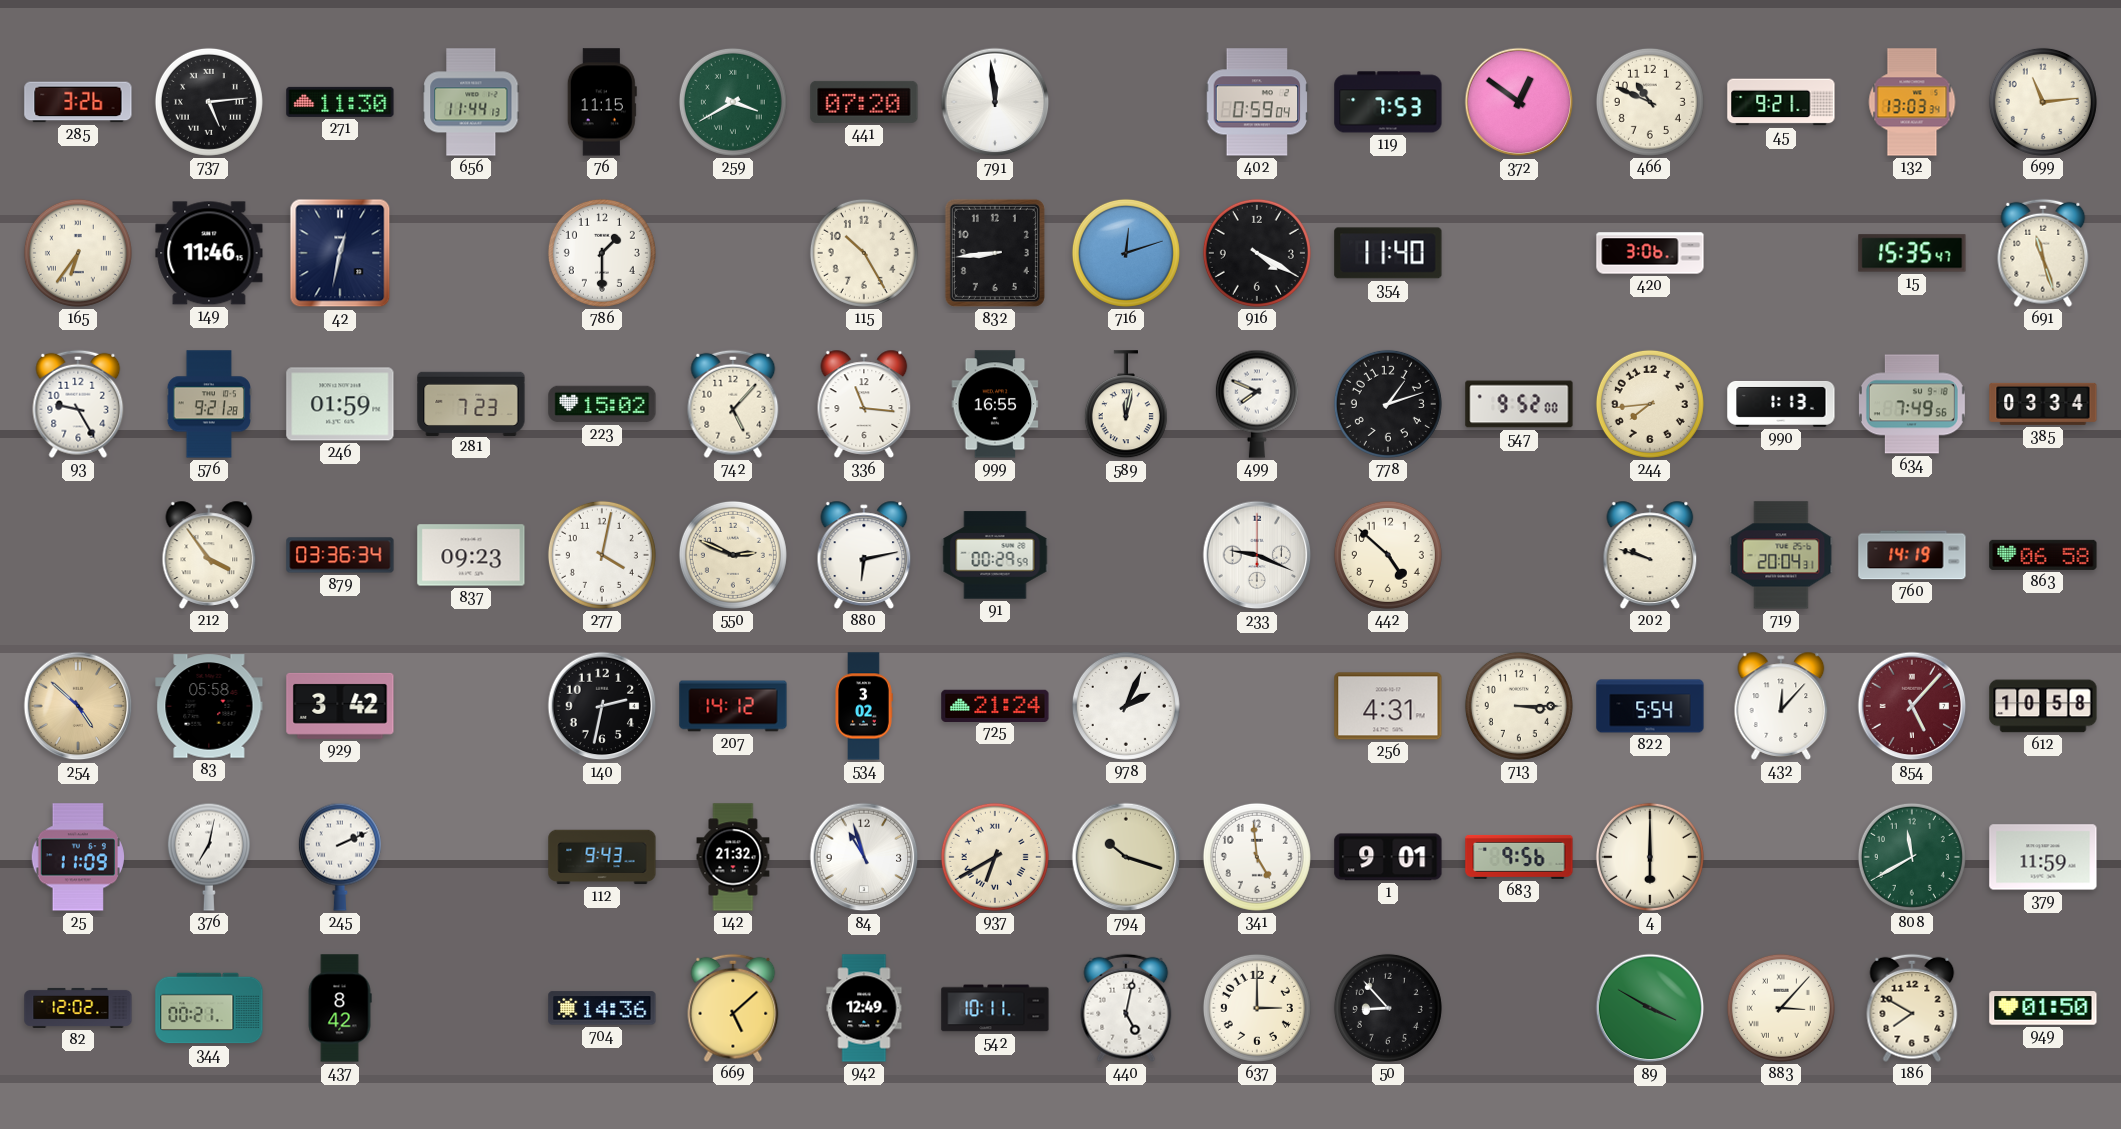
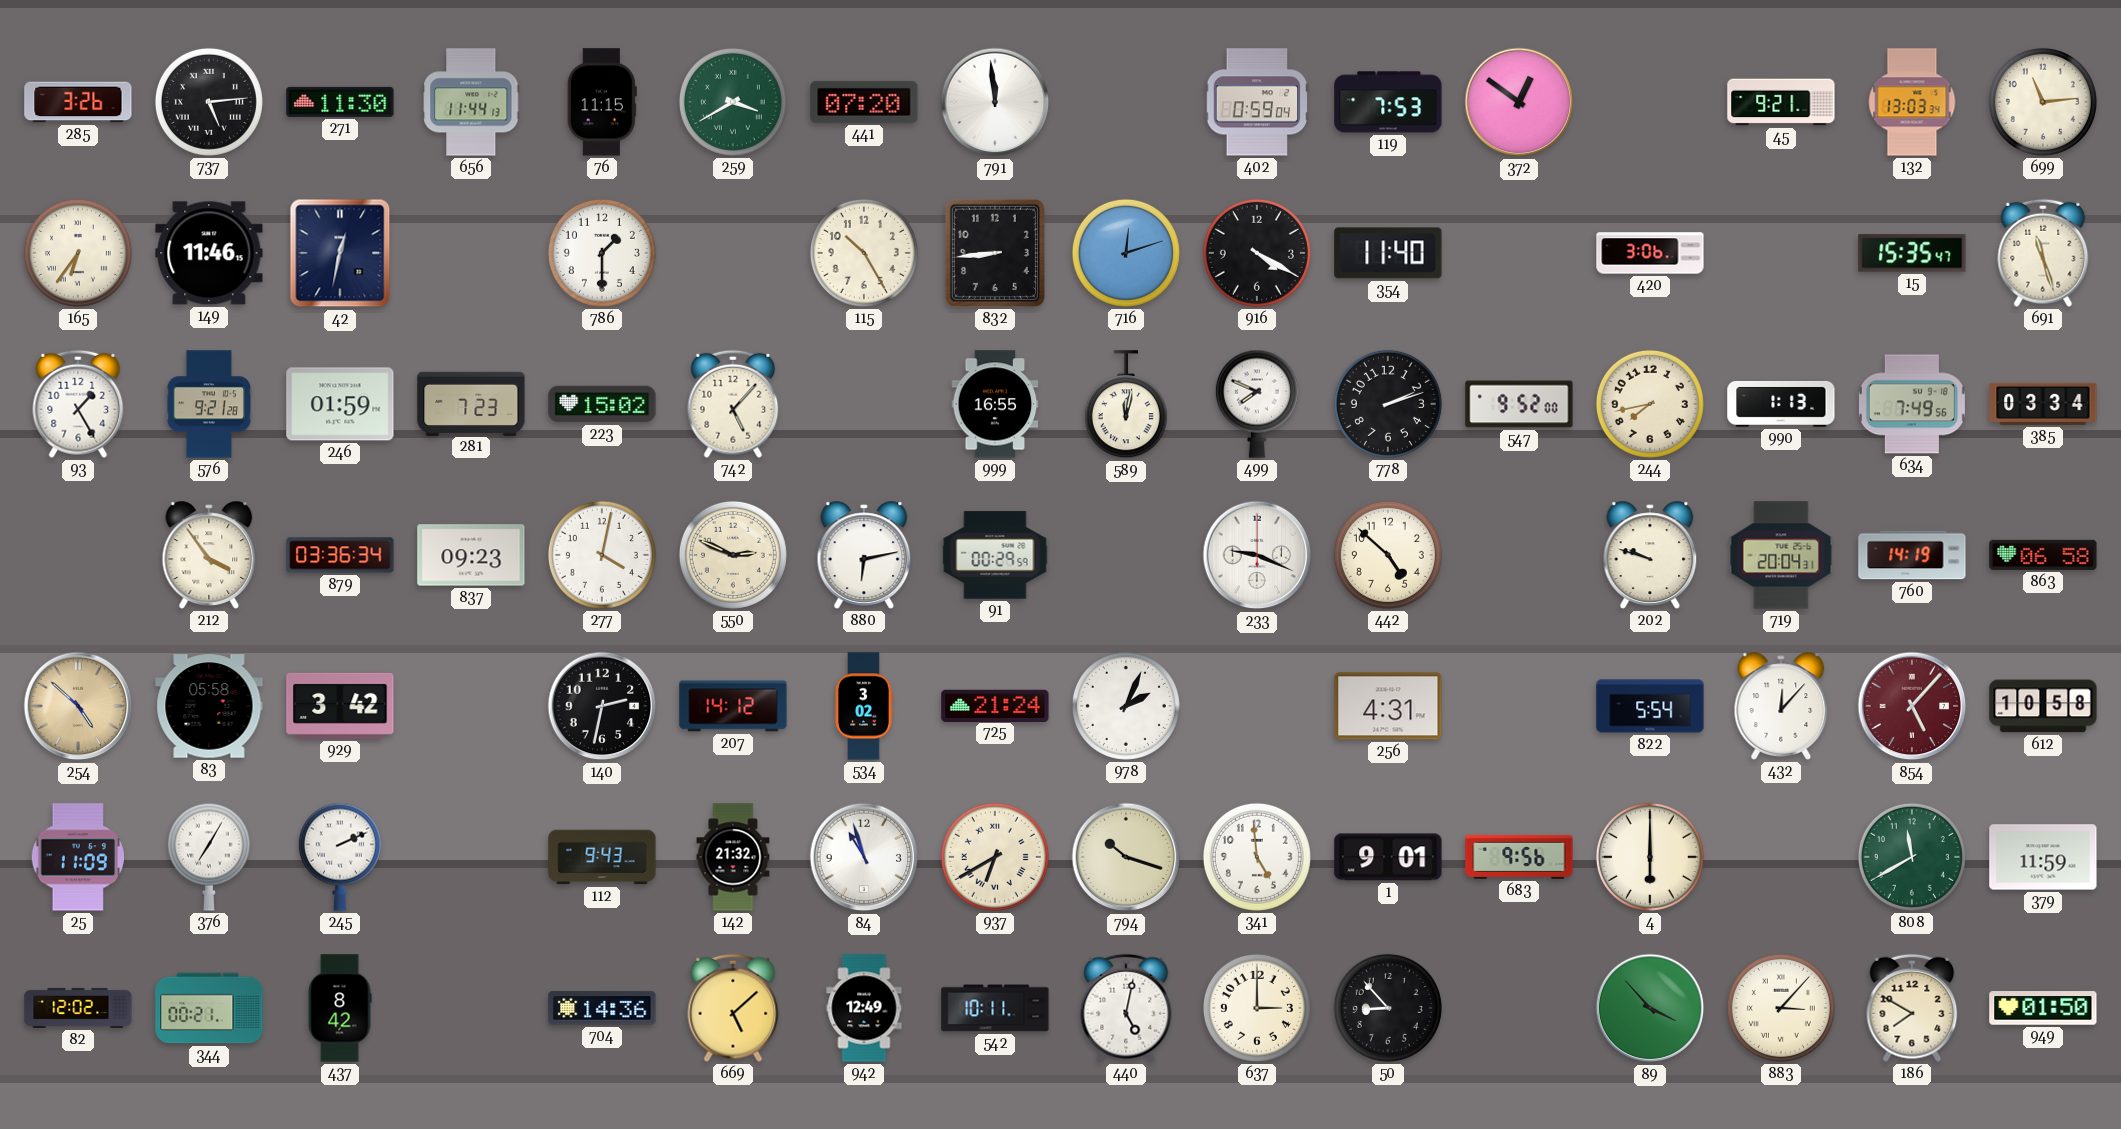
466: 10:49 -> none (1650, 102)
93: 9:25 -> 1:25 (78, 404)
336: 11:16 -> none (864, 404)
778: 1:12 -> 2:12 (1388, 404)
244: 7:44 -> 7:43 (1650, 404)
713: 3:15 -> none (1519, 706)
376: 7:02 -> 7:05 (209, 857)
89: 3:50 -> 3:53 (1650, 1008)
